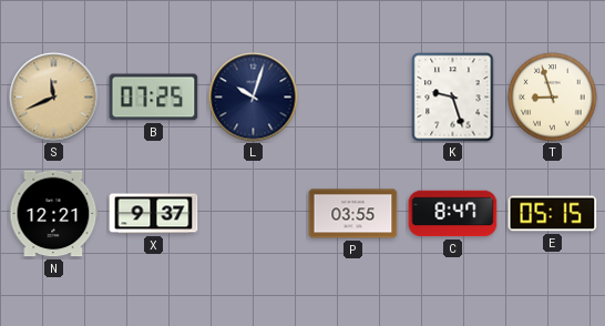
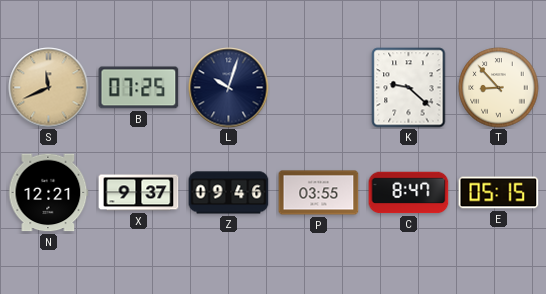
K: 9:27 -> 9:22 (409, 88)
T: 8:57 -> 8:53 (499, 88)
Z: none -> 09:46 (229, 193)
